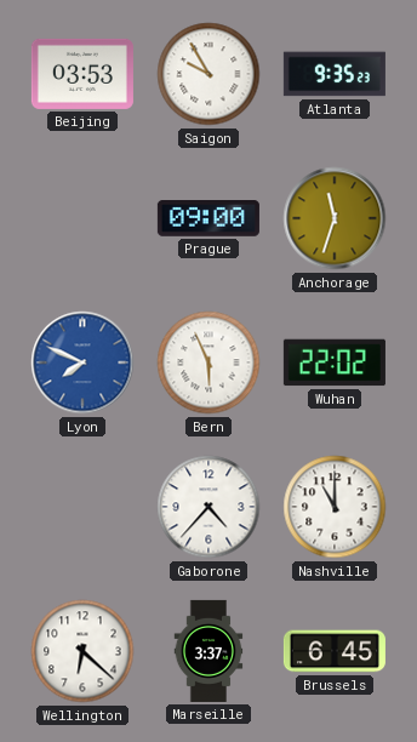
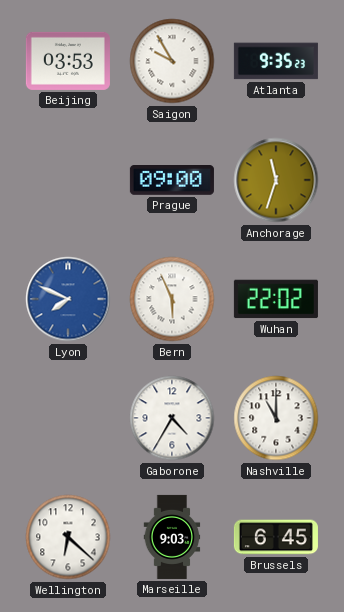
Gaborone: 4:37 -> 4:35 (172, 418)
Marseille: 3:37 -> 9:03 (172, 537)
